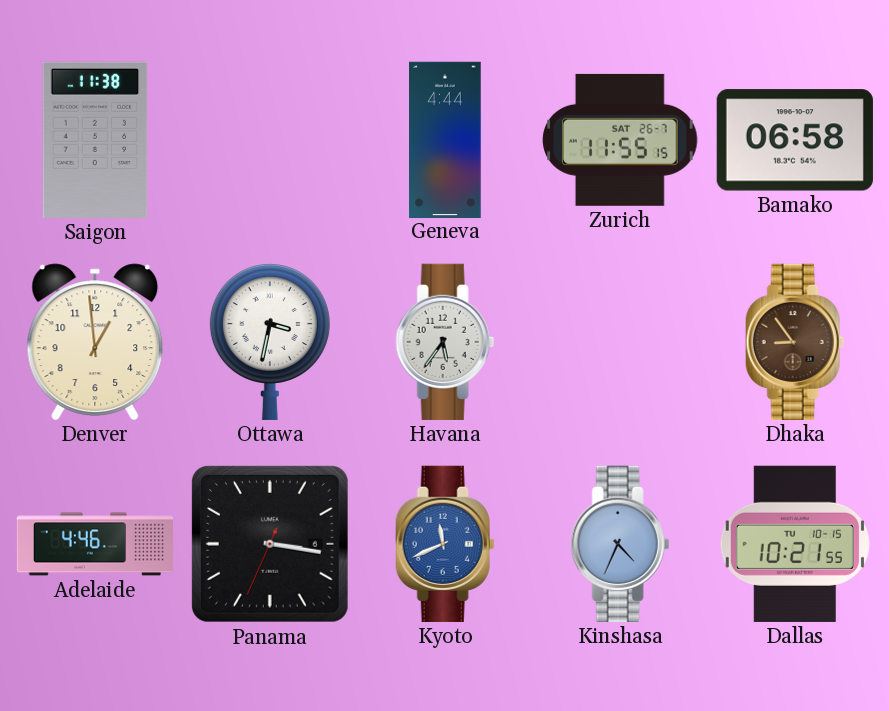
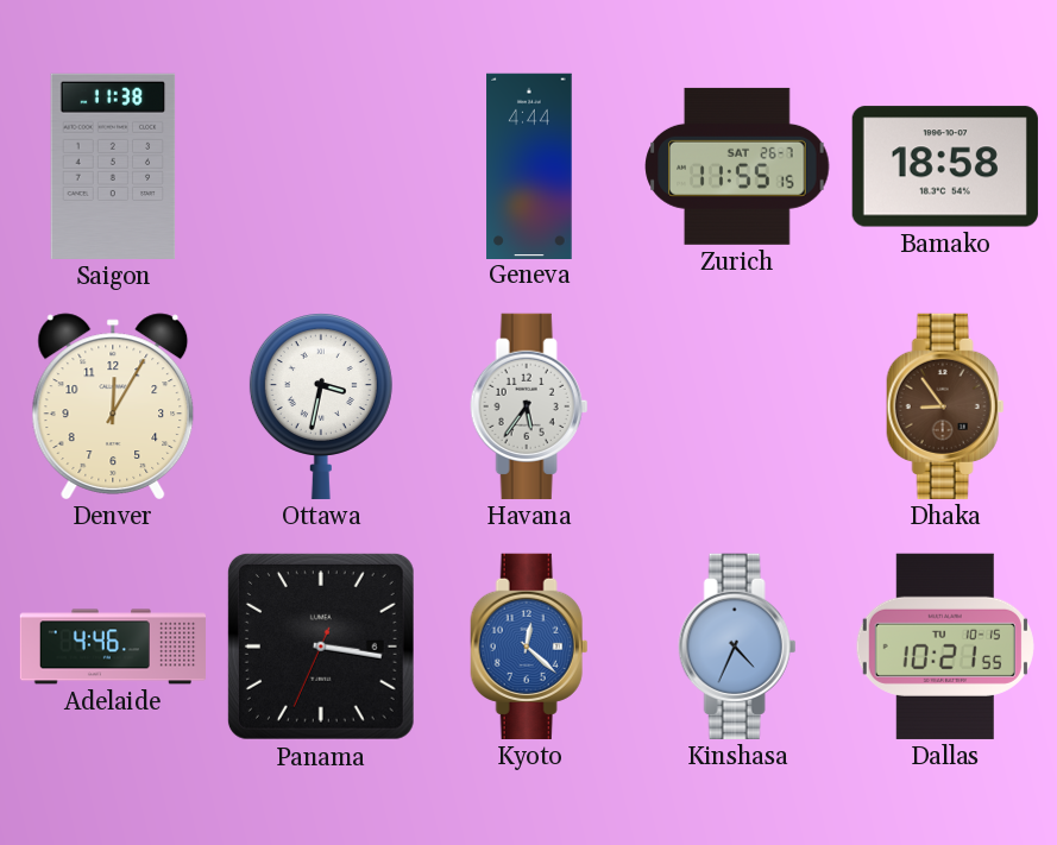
Bamako: 06:58 -> 18:58 (945, 166)
Denver: 12:59 -> 12:05 (113, 406)
Kyoto: 11:41 -> 12:22 (529, 647)
